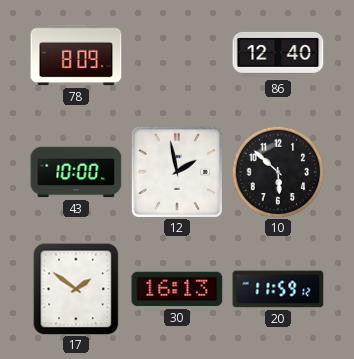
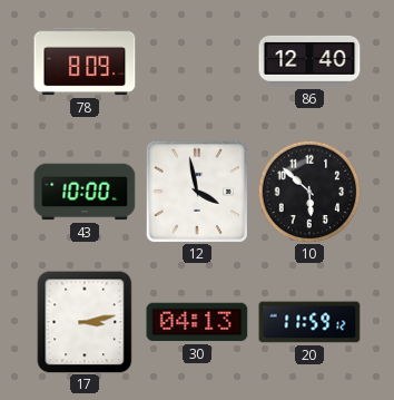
12: 1:58 -> 3:58 (197, 192)
17: 1:51 -> 3:13 (85, 322)
30: 16:13 -> 04:13 (197, 322)
